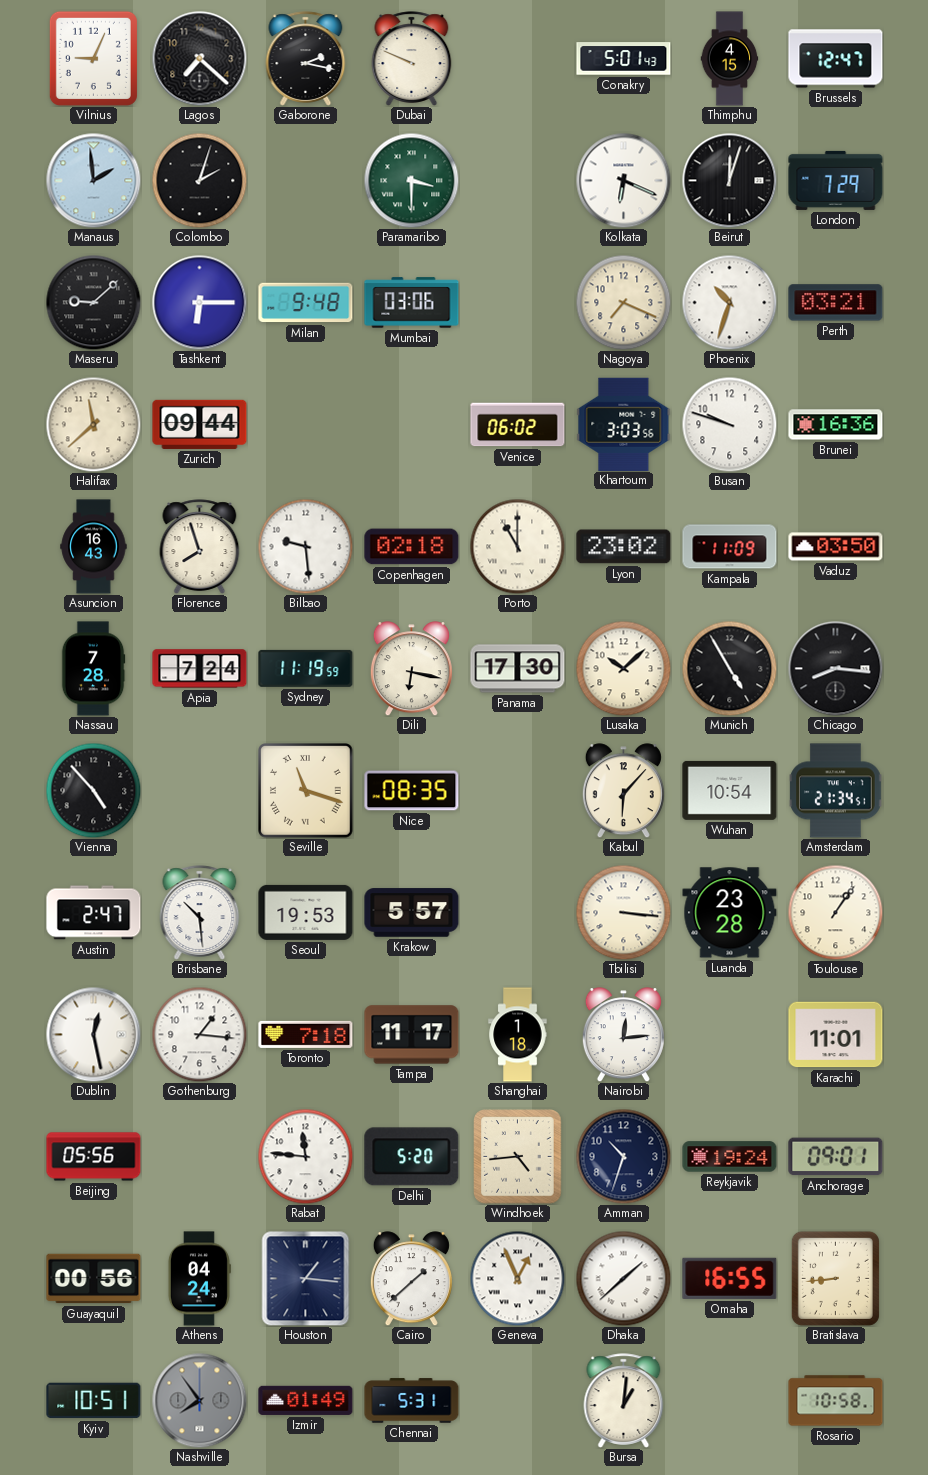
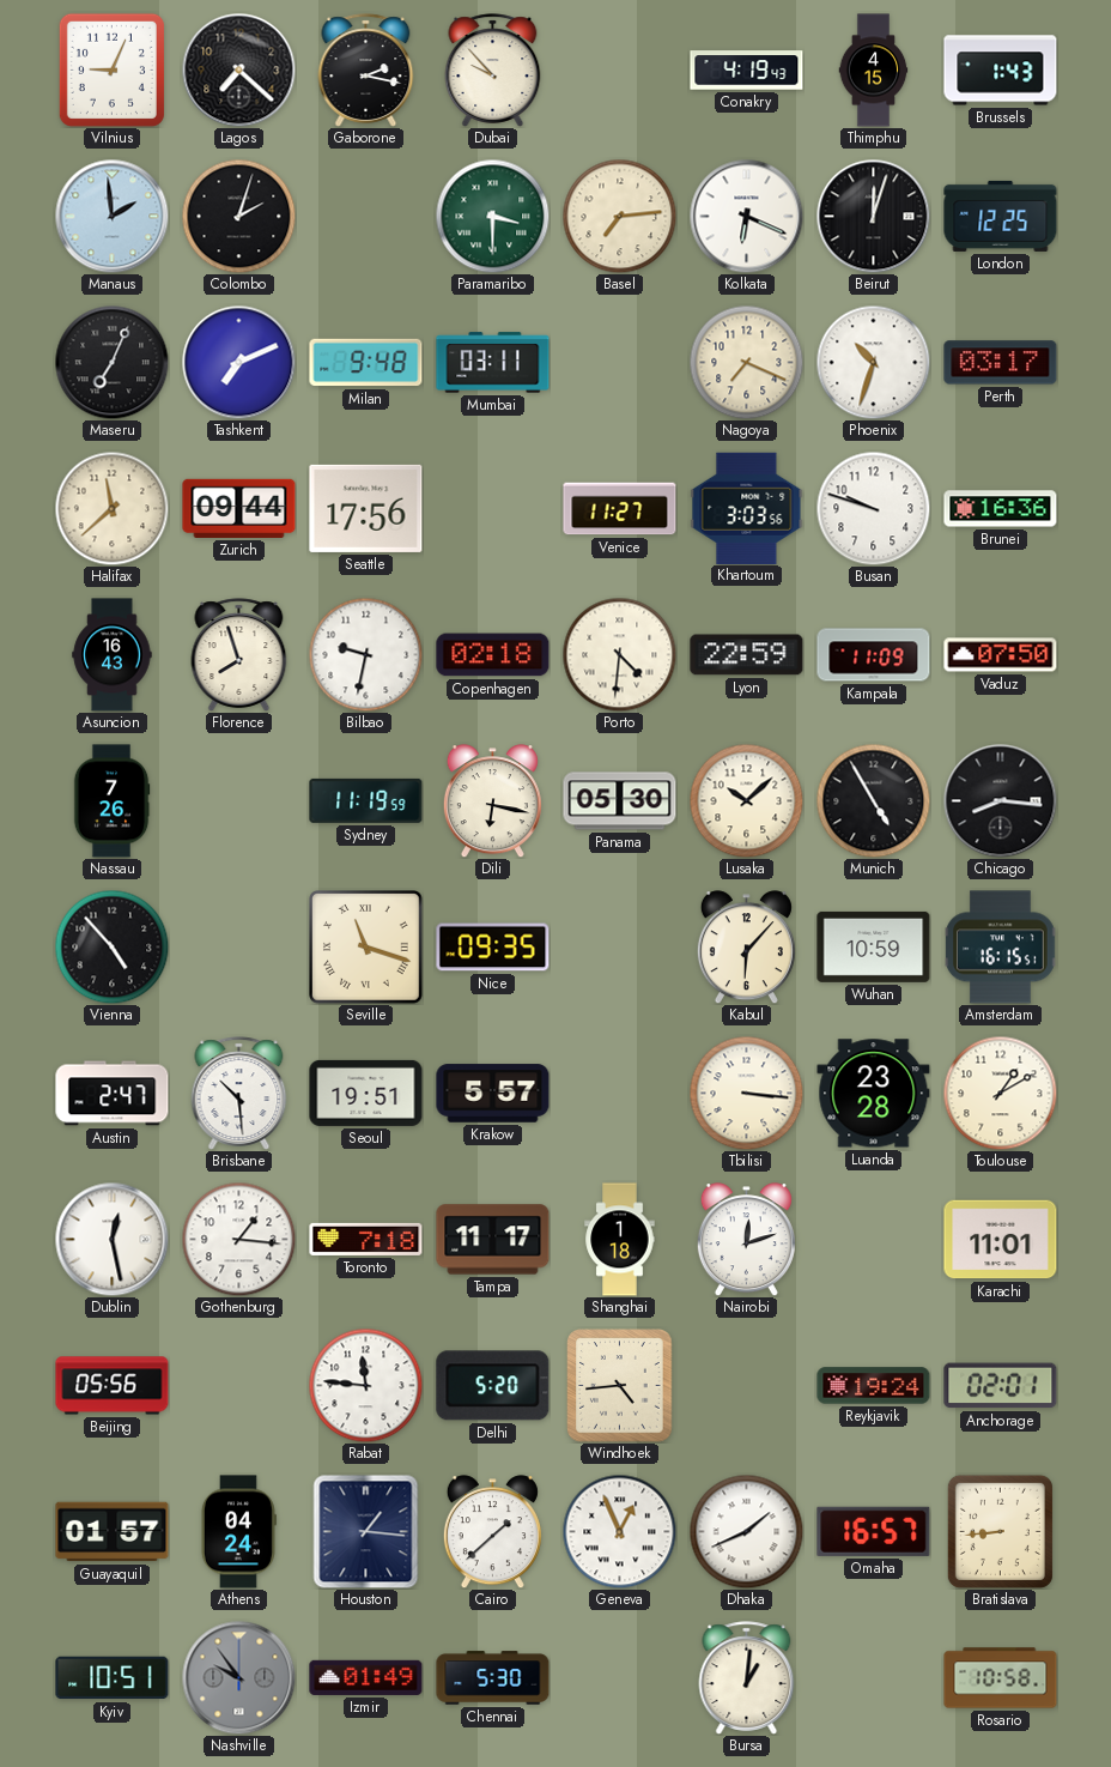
Dubai: 9:49 -> 9:53 (493, 71)
Conakry: 5:01 -> 4:19 (747, 71)
Brussels: 12:47 -> 1:43 (1001, 71)
Basel: none -> 7:14 (619, 216)
London: 7:29 -> 12:25 (1001, 216)
Maseru: 9:08 -> 7:04 (111, 362)
Tashkent: 6:15 -> 7:11 (238, 362)
Mumbai: 03:06 -> 03:11 (493, 363)
Perth: 03:21 -> 03:17 (1001, 363)
Seattle: none -> 17:56 (366, 508)
Venice: 06:02 -> 11:27 (620, 509)
Bilbao: 9:29 -> 9:32 (365, 654)
Porto: 11:00 -> 4:31 (619, 654)
Lyon: 23:02 -> 22:59 (747, 655)
Vaduz: 03:50 -> 07:50 (1001, 655)
Nassau: 7:28 -> 7:26 (111, 801)
Apia: 7:24 -> none (200, 669)
Panama: 17:30 -> 05:30 (620, 801)
Nice: 08:35 -> 09:35 (493, 948)
Wuhan: 10:54 -> 10:59 (874, 946)
Amsterdam: 21:34 -> 16:15 (1001, 948)
Seoul: 19:53 -> 19:51 (366, 1093)
Toulouse: 1:06 -> 1:10 (1000, 1093)
Nairobi: 12:14 -> 12:12 (746, 1240)
Amman: 10:33 -> none (623, 1156)
Anchorage: 09:01 -> 02:01 (1001, 1386)
Guayaquil: 00:56 -> 01:57 (113, 1532)
Dhaka: 1:38 -> 1:41 (746, 1531)
Omaha: 16:55 -> 16:57 (874, 1531)
Nashville: 7:54 -> 9:54 (238, 1677)
Chennai: 5:31 -> 5:30 (493, 1678)
